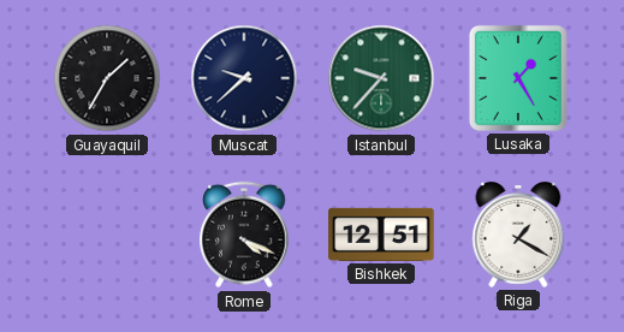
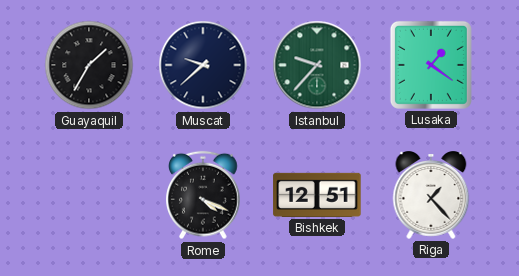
Lusaka: 1:25 -> 1:21 (431, 65)
Riga: 1:20 -> 1:23 (431, 196)
